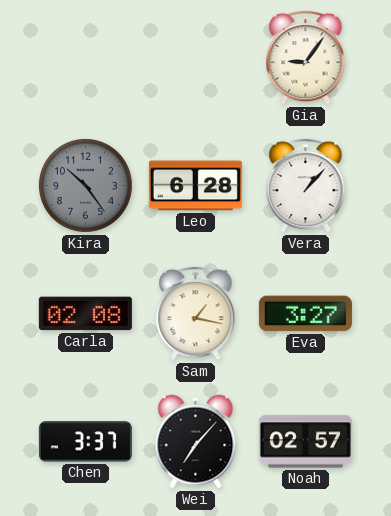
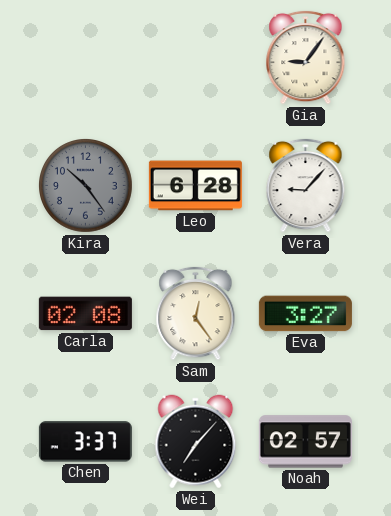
Vera: 1:07 -> 9:07 (306, 185)
Sam: 1:17 -> 12:24 (196, 313)
